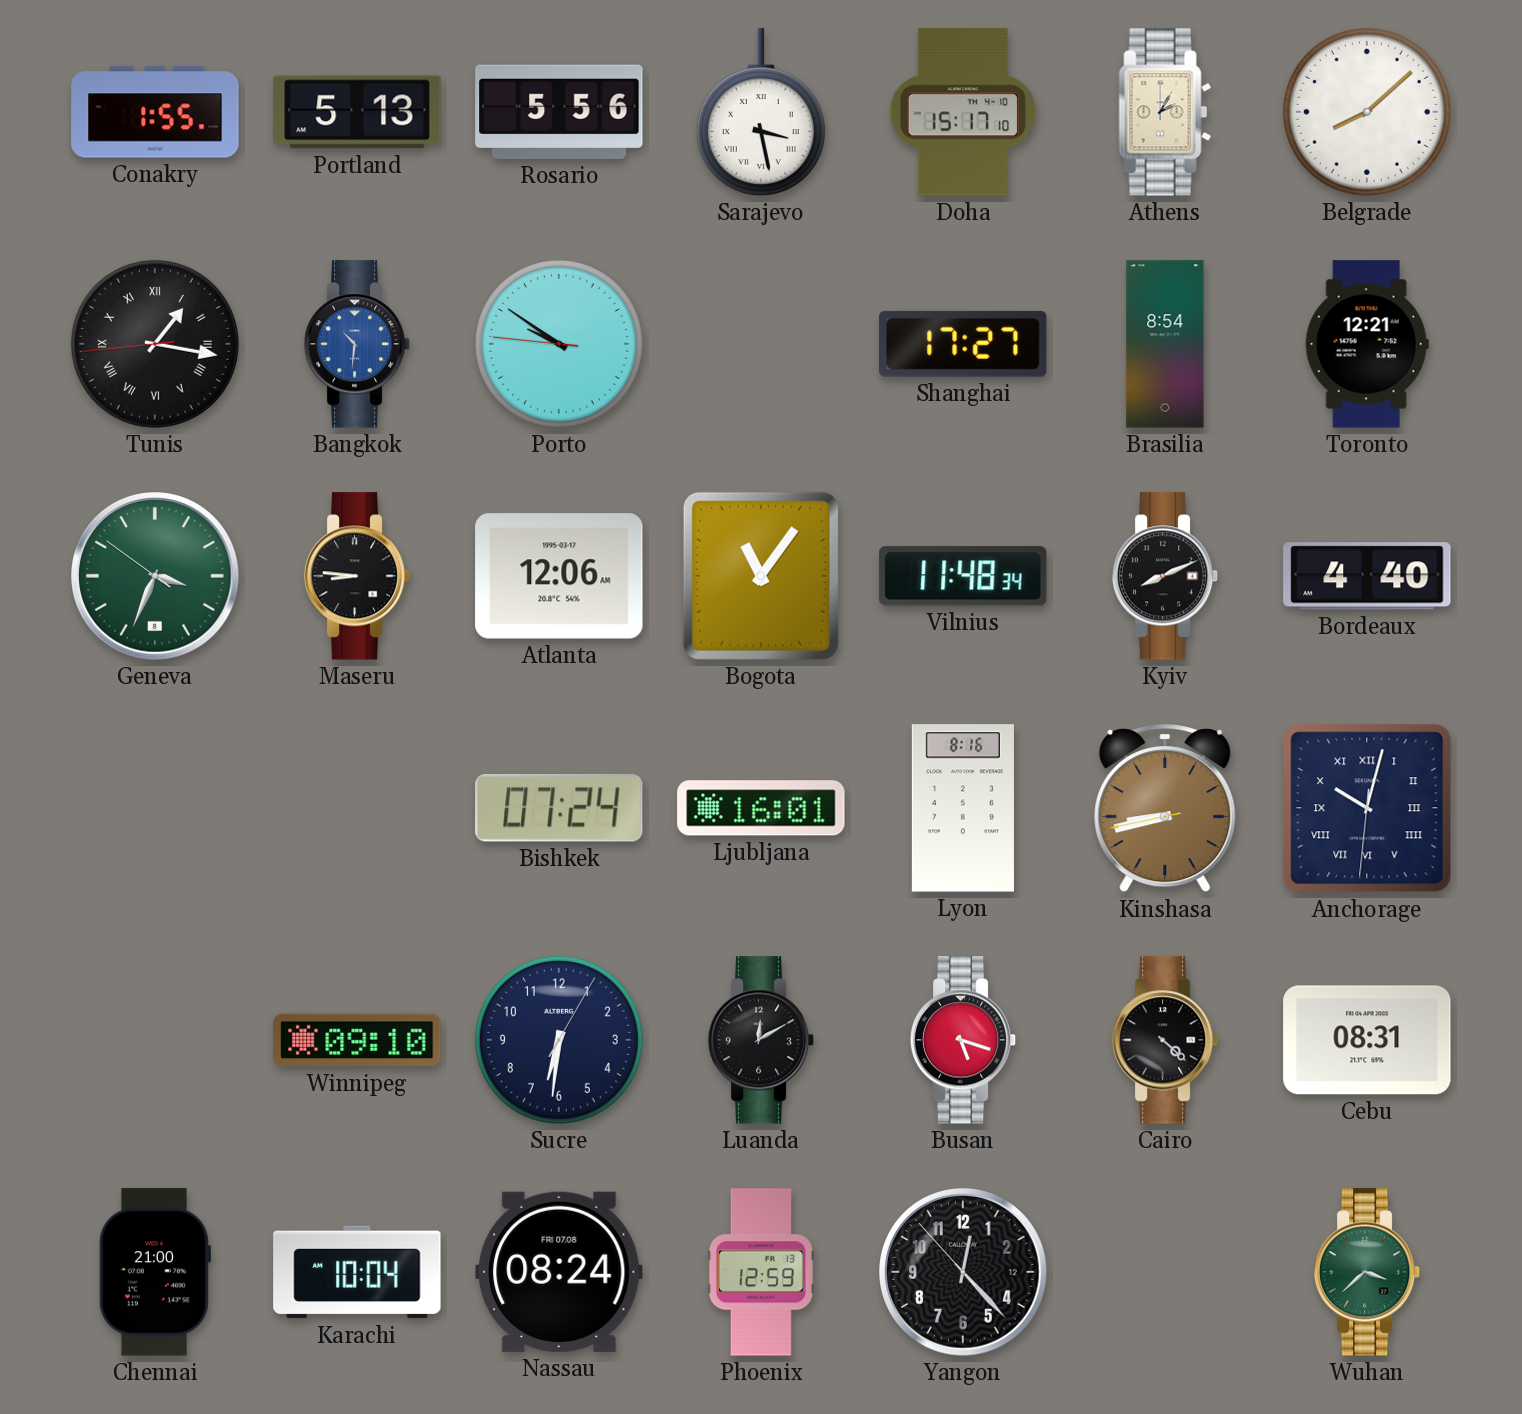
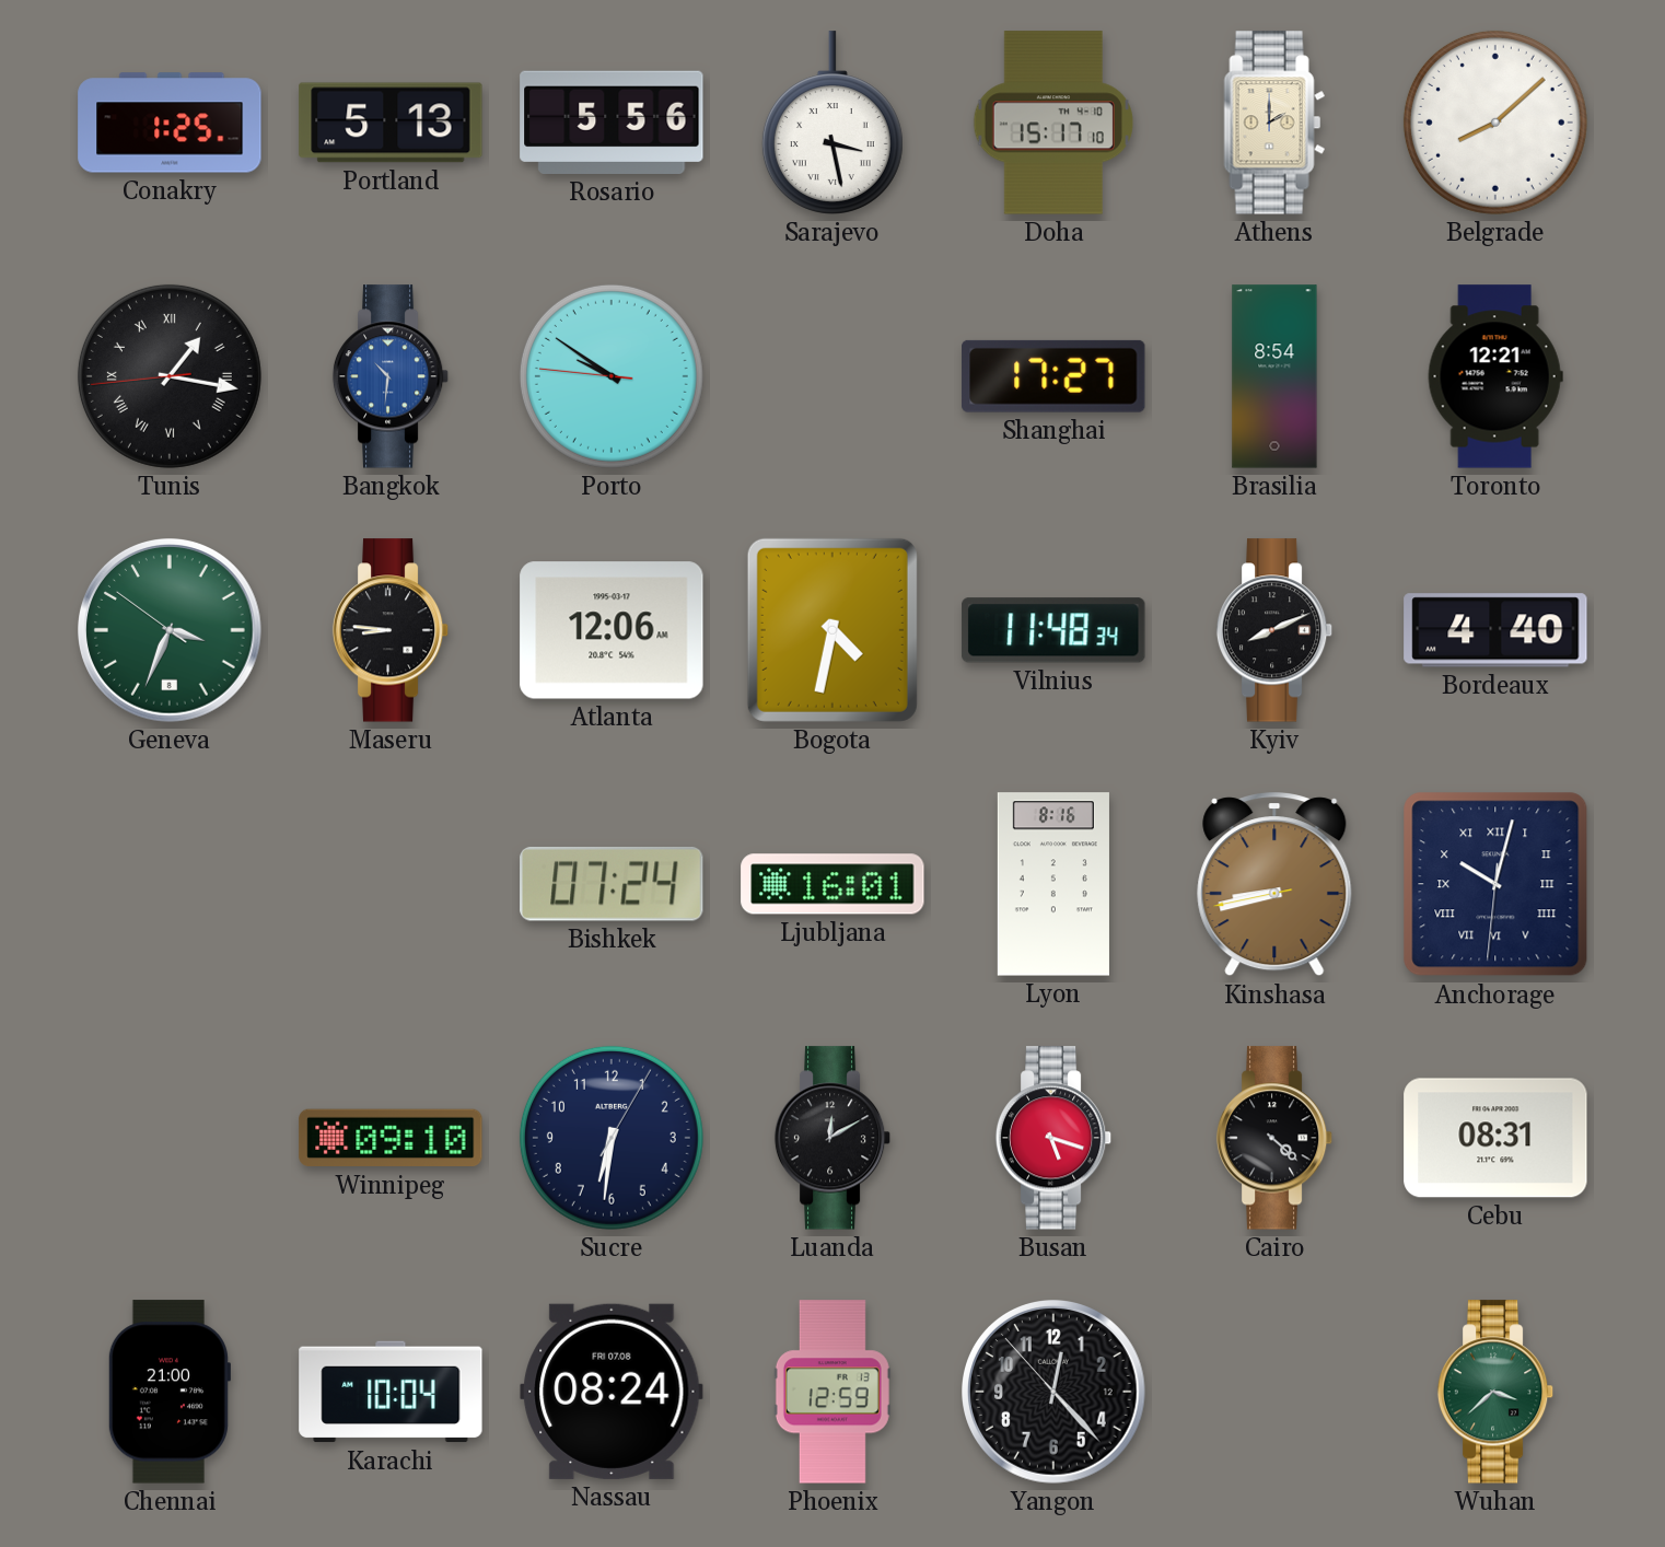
Conakry: 1:55 -> 1:25 (170, 123)
Athens: 2:05 -> 2:00 (1274, 123)
Bogota: 11:06 -> 4:32 (832, 630)
